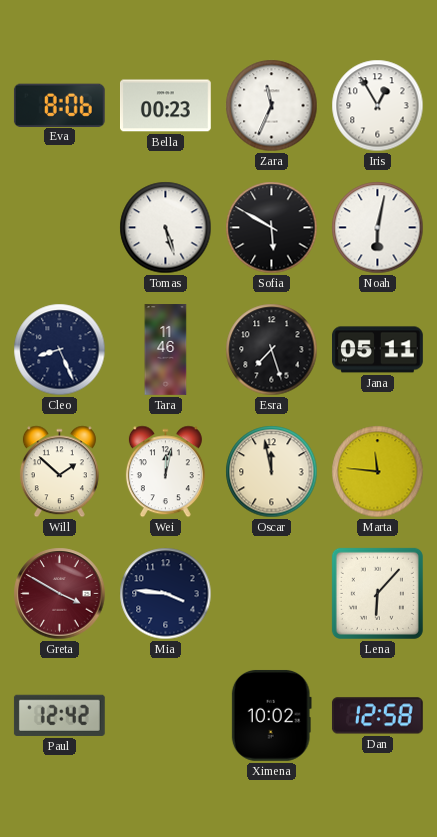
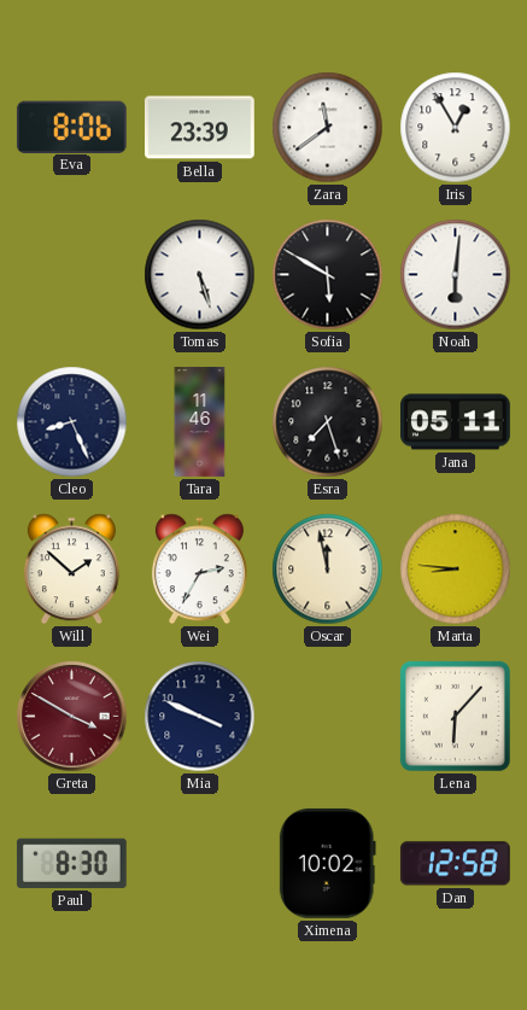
Bella: 00:23 -> 23:39 (200, 128)
Zara: 11:34 -> 11:39 (328, 128)
Noah: 6:02 -> 6:01 (456, 275)
Wei: 12:02 -> 2:35 (199, 570)
Marta: 11:46 -> 8:46 (456, 570)
Mia: 3:46 -> 3:49 (200, 717)
Paul: 12:42 -> 8:30 (71, 863)
